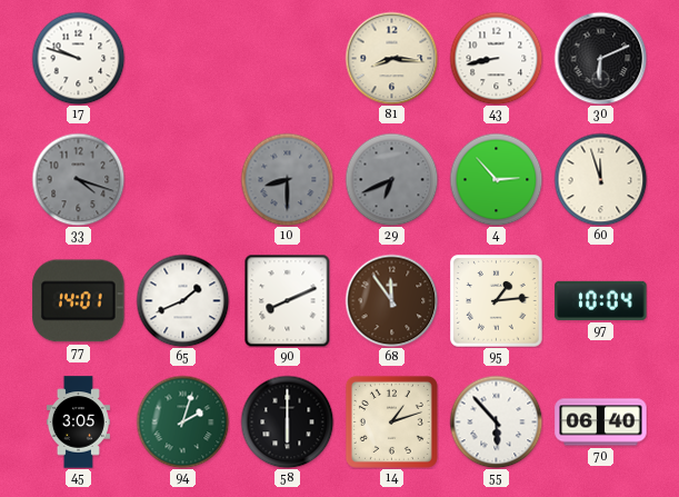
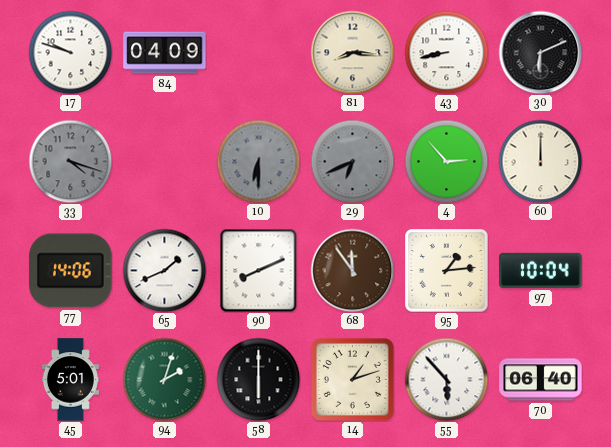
84: none -> 04:09 (165, 53)
10: 8:30 -> 6:30 (258, 161)
60: 11:57 -> 12:00 (540, 161)
77: 14:01 -> 14:06 (71, 271)
45: 3:05 -> 5:01 (70, 380)
